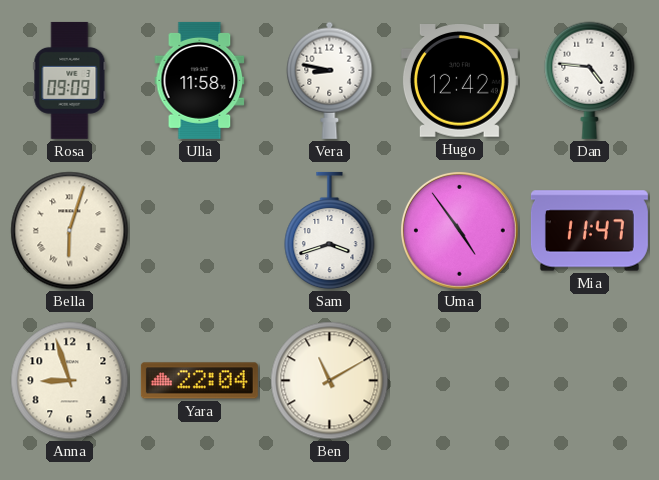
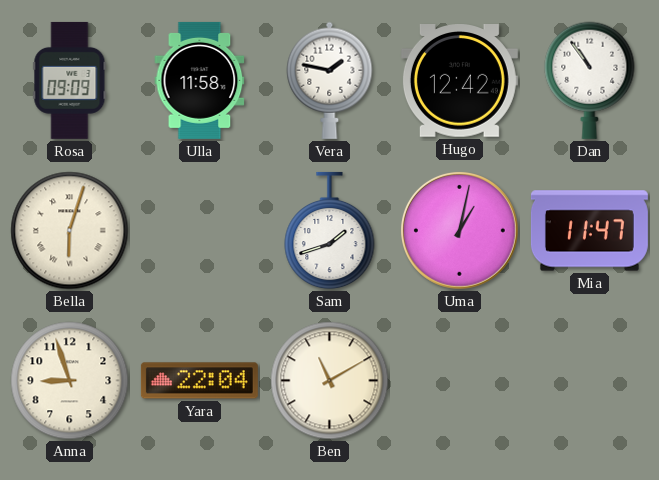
Vera: 8:47 -> 1:47 (330, 80)
Dan: 4:46 -> 10:54 (590, 80)
Sam: 3:42 -> 1:42 (330, 231)
Uma: 4:54 -> 1:02 (459, 230)
